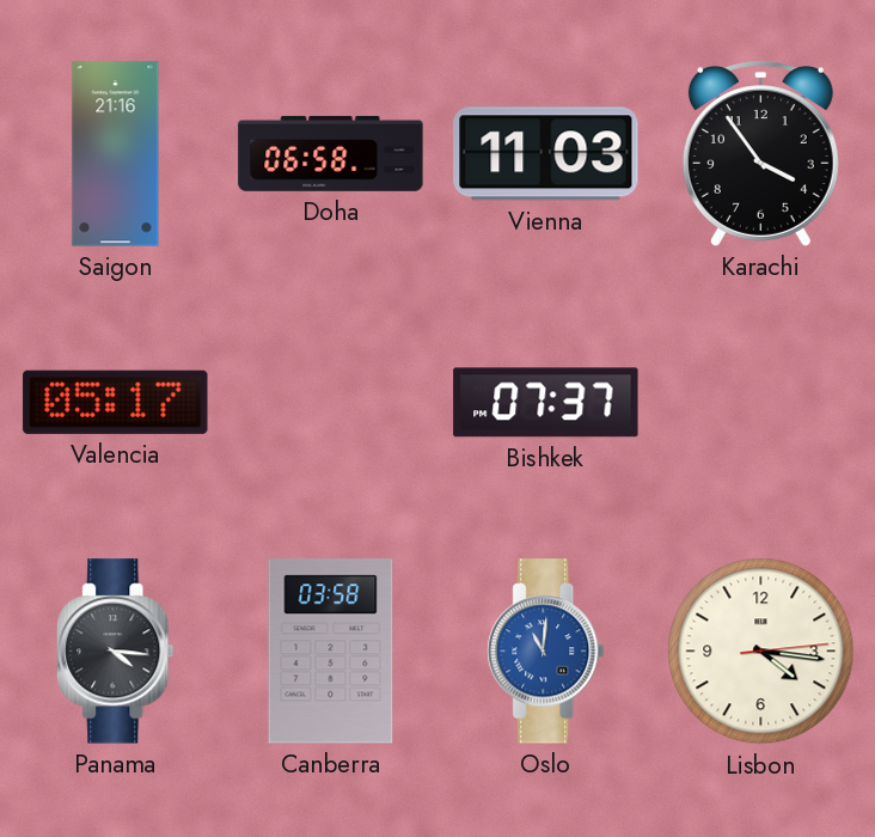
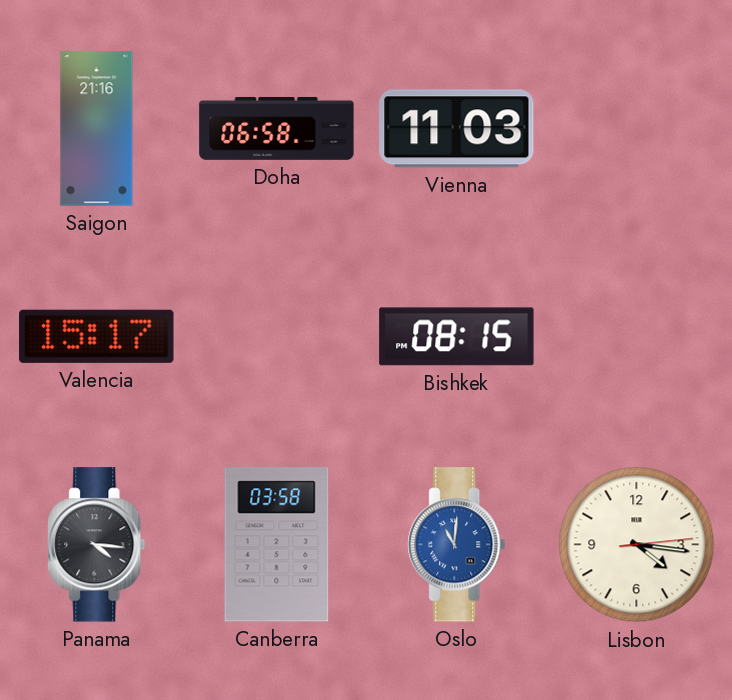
Karachi: 3:54 -> none (760, 154)
Valencia: 05:17 -> 15:17 (97, 336)
Bishkek: 07:37 -> 08:15 (457, 337)
